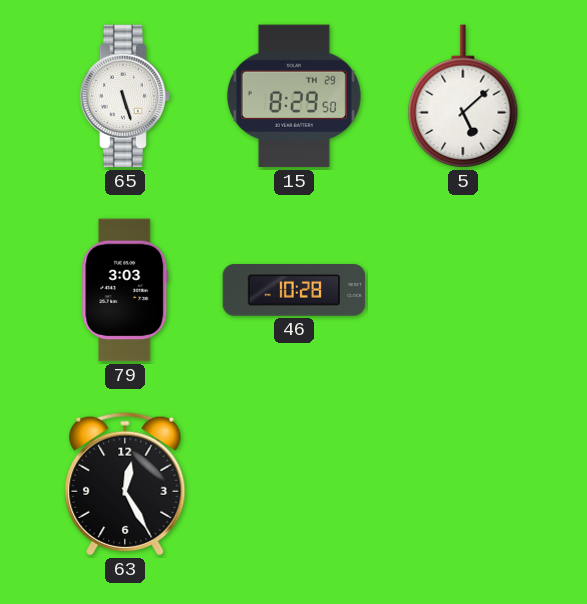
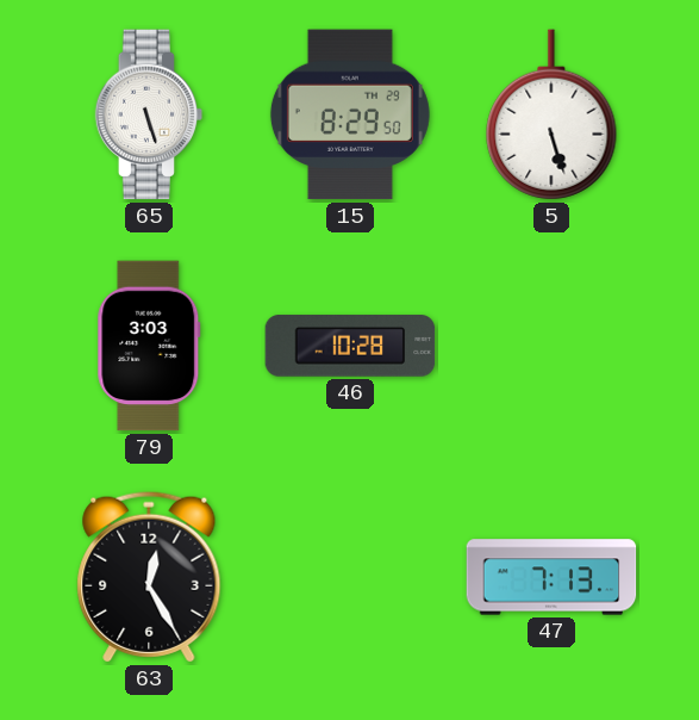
5: 5:08 -> 5:27 (551, 114)
47: none -> 7:13 (551, 577)
